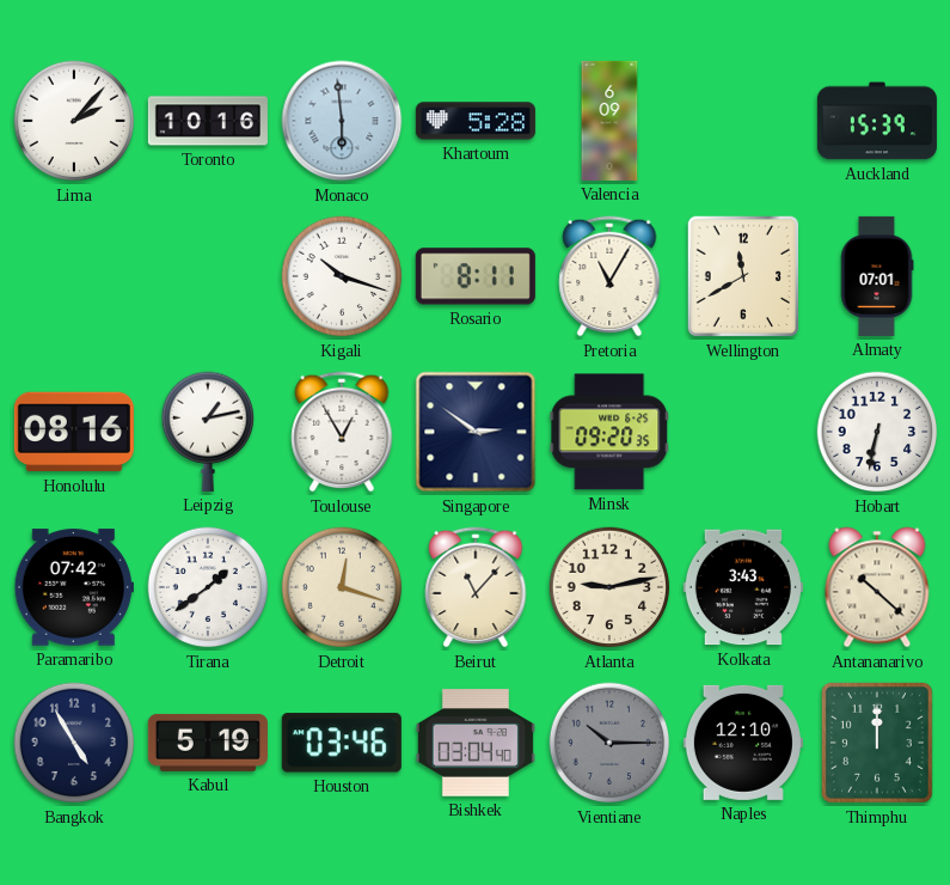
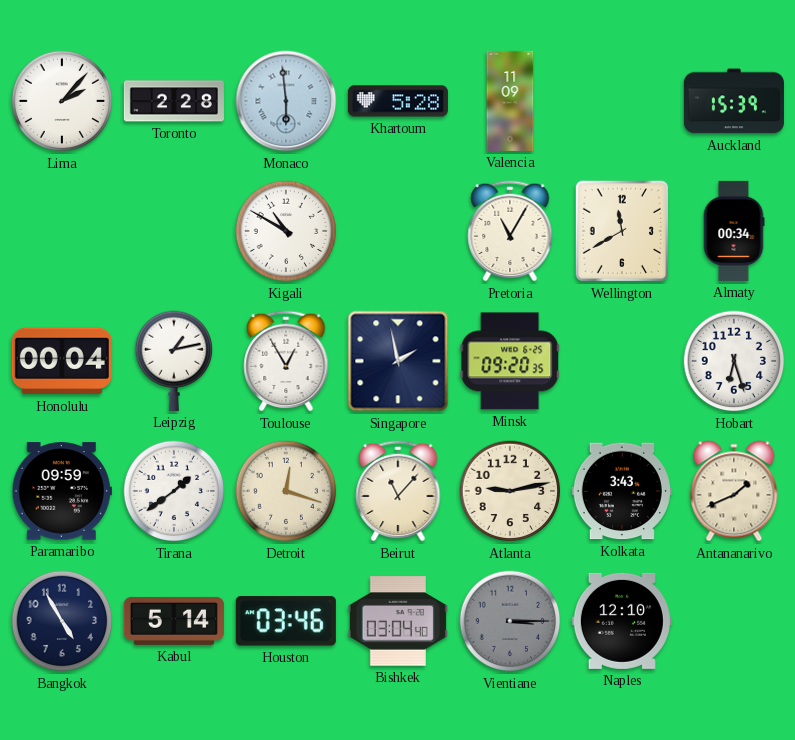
Toronto: 10:16 -> 2:28 (174, 101)
Valencia: 6:09 -> 11:09 (510, 101)
Kigali: 10:18 -> 10:50 (286, 231)
Rosario: 8:11 -> none (476, 276)
Almaty: 07:01 -> 00:34 (734, 231)
Honolulu: 08:16 -> 00:04 (62, 361)
Singapore: 2:51 -> 1:58 (398, 361)
Hobart: 6:32 -> 6:27 (734, 361)
Paramaribo: 07:42 -> 09:59 (62, 491)
Antananarivo: 10:22 -> 1:41 (734, 491)
Kabul: 5:19 -> 5:14 (174, 621)
Vientiane: 10:15 -> 3:15 (510, 621)
Thimphu: 12:00 -> none (877, 743)
